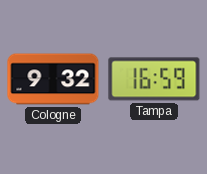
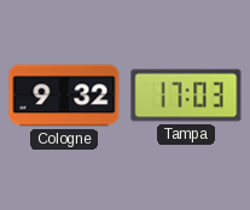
Tampa: 16:59 -> 17:03 (186, 95)
